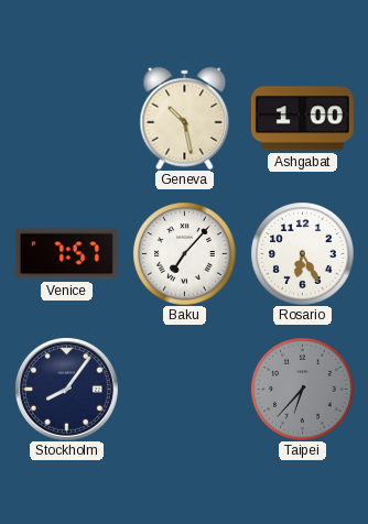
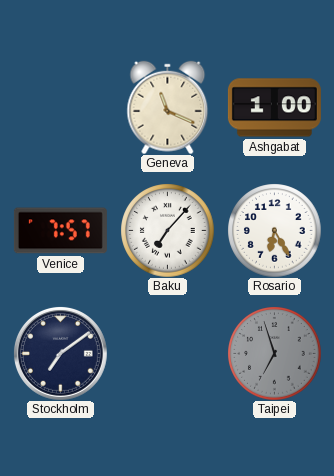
Geneva: 10:28 -> 11:19 (168, 107)
Stockholm: 8:06 -> 7:09 (61, 354)
Taipei: 6:37 -> 6:57 (274, 353)
